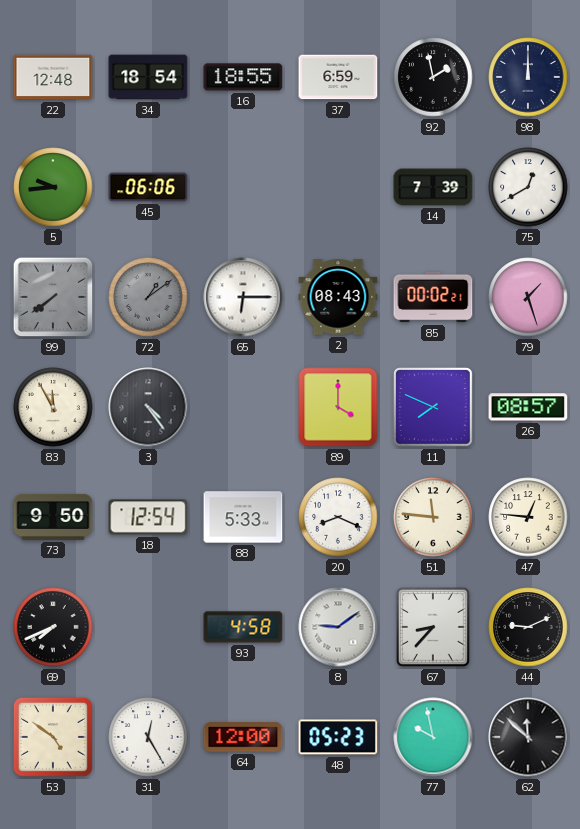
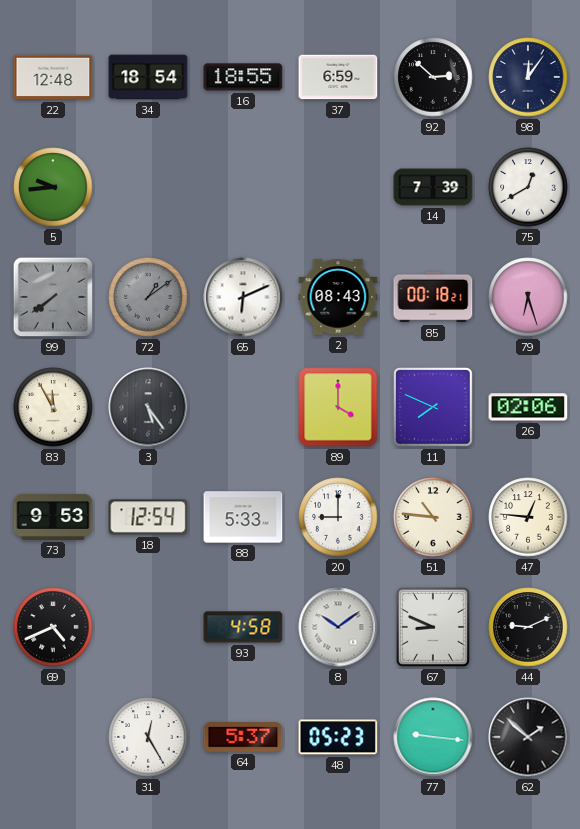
92: 1:58 -> 2:52 (433, 77)
98: 12:00 -> 12:06 (528, 77)
45: 06:06 -> none (148, 187)
65: 6:15 -> 6:11 (243, 297)
85: 00:02 -> 00:18 (433, 297)
79: 1:27 -> 6:27 (528, 297)
3: 4:24 -> 5:24 (148, 407)
26: 08:57 -> 02:06 (528, 407)
73: 9:50 -> 9:53 (53, 517)
20: 8:19 -> 9:00 (338, 517)
51: 11:46 -> 10:46 (433, 517)
69: 7:41 -> 4:41 (53, 627)
8: 9:09 -> 10:09 (338, 627)
67: 8:37 -> 8:49 (434, 628)
53: 4:51 -> none (53, 737)
64: 12:00 -> 5:37 (243, 737)
77: 9:58 -> 9:16 (433, 737)
62: 11:52 -> 1:52 (528, 737)
